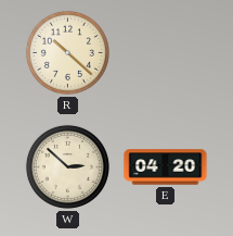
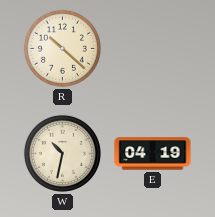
W: 2:52 -> 10:32 (62, 153)
E: 04:20 -> 04:19 (153, 154)
